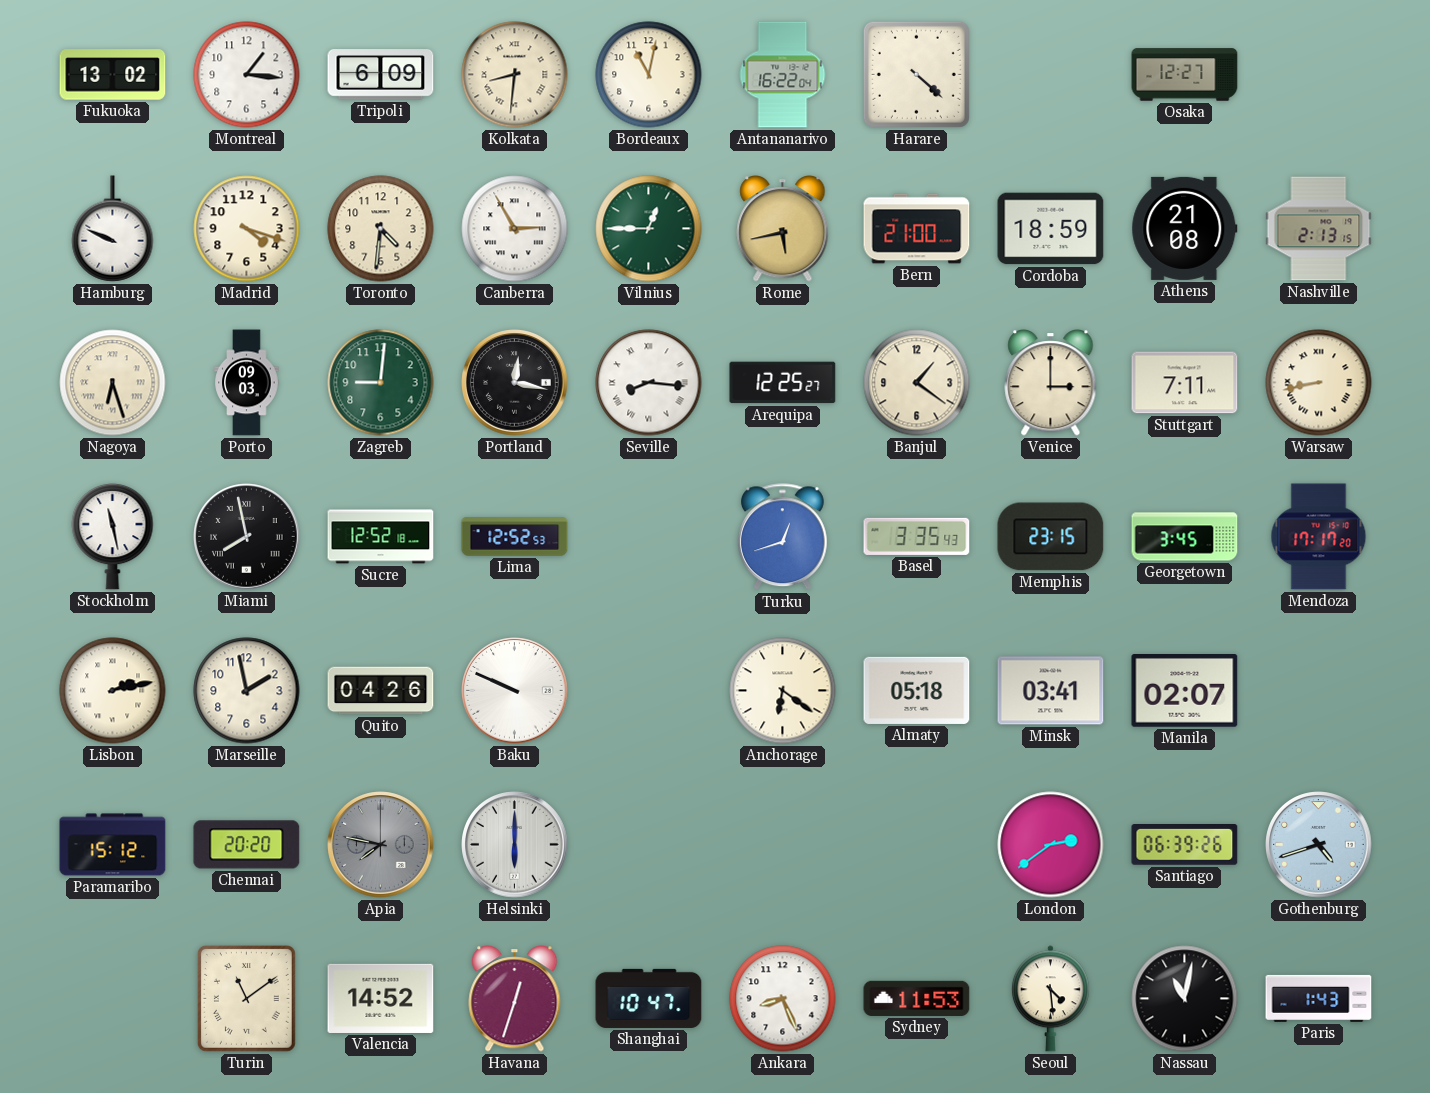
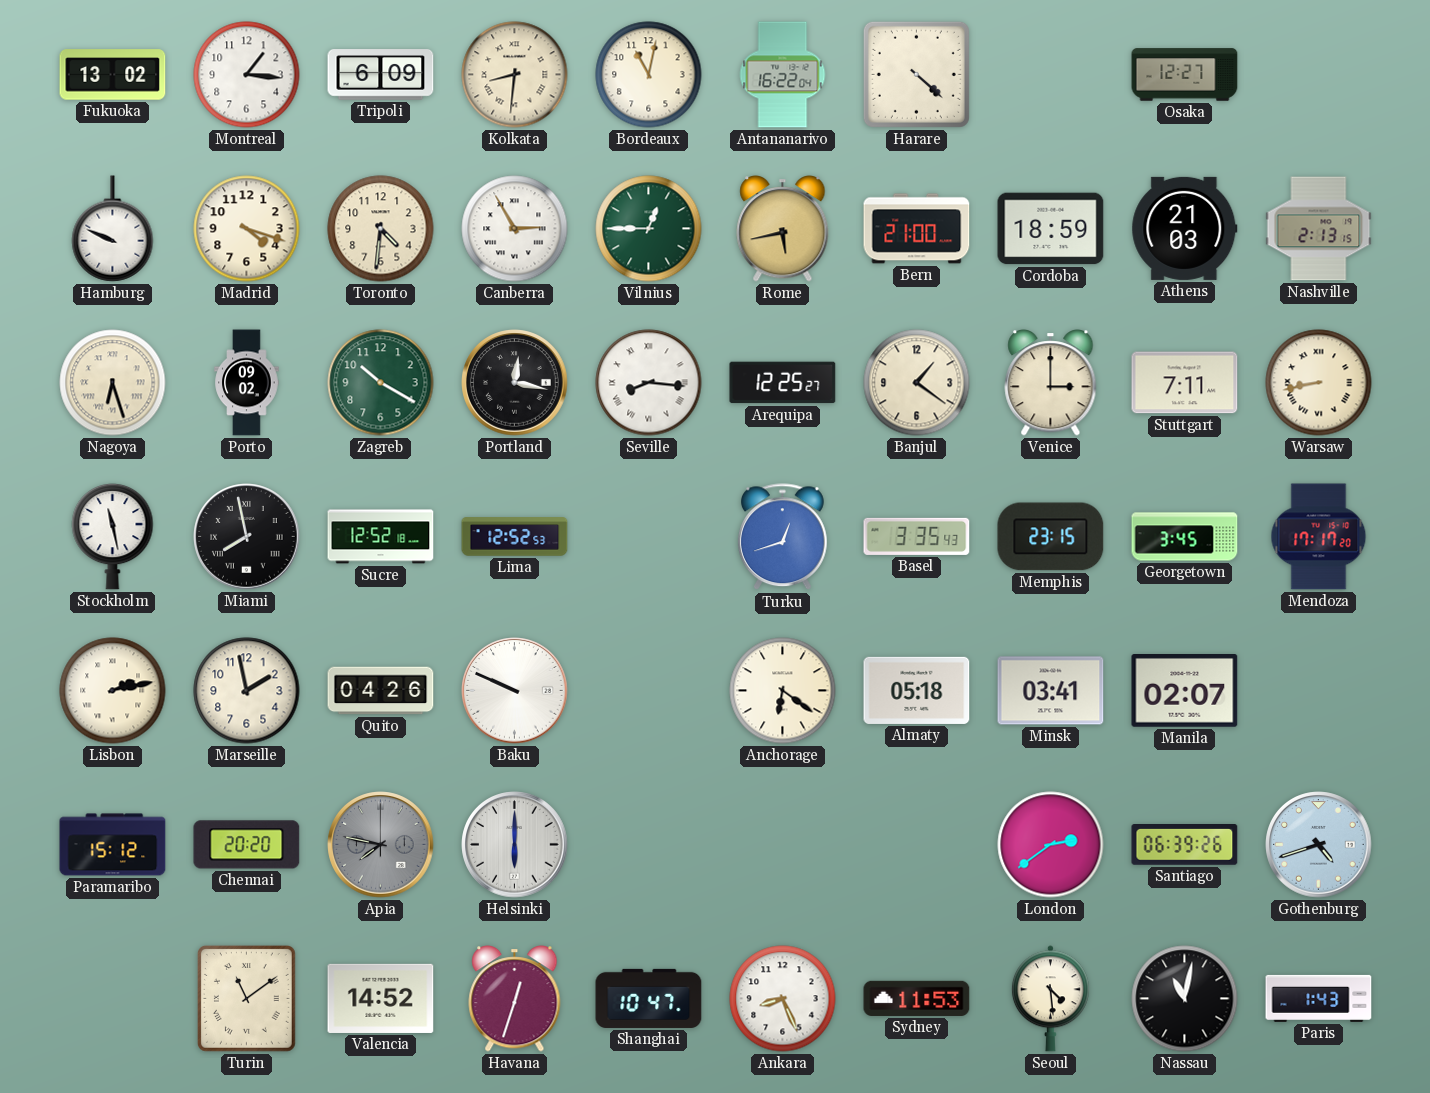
Athens: 21:08 -> 21:03 (1185, 228)
Porto: 09:03 -> 09:02 (247, 383)
Zagreb: 9:01 -> 10:20 (381, 383)
